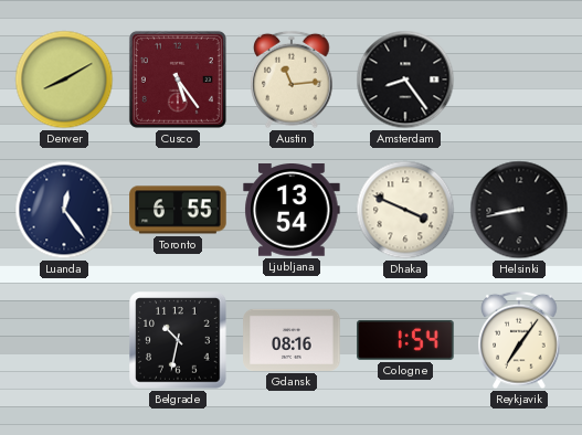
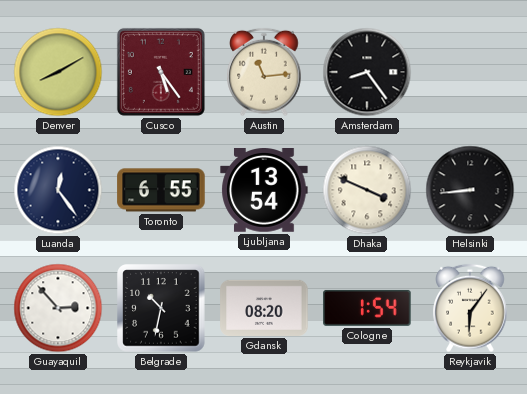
Helsinki: 8:43 -> 8:44 (470, 190)
Guayaquil: none -> 2:53 (58, 308)
Gdansk: 08:16 -> 08:20 (264, 308)
Reykjavik: 7:06 -> 6:06 (470, 308)
